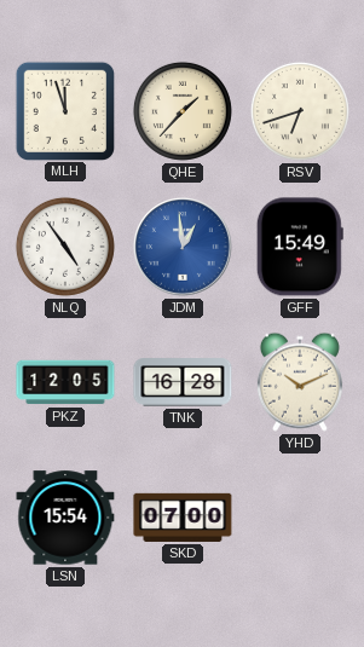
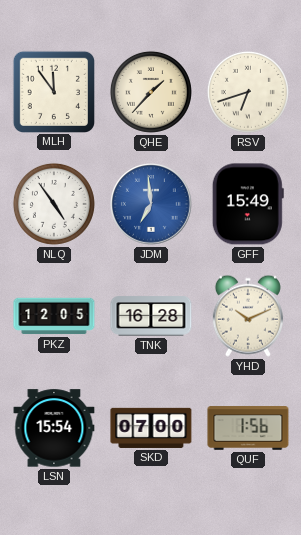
MLH: 11:57 -> 11:54 (53, 91)
JDM: 12:59 -> 6:59 (152, 205)
QUF: none -> 1:56 (248, 428)
